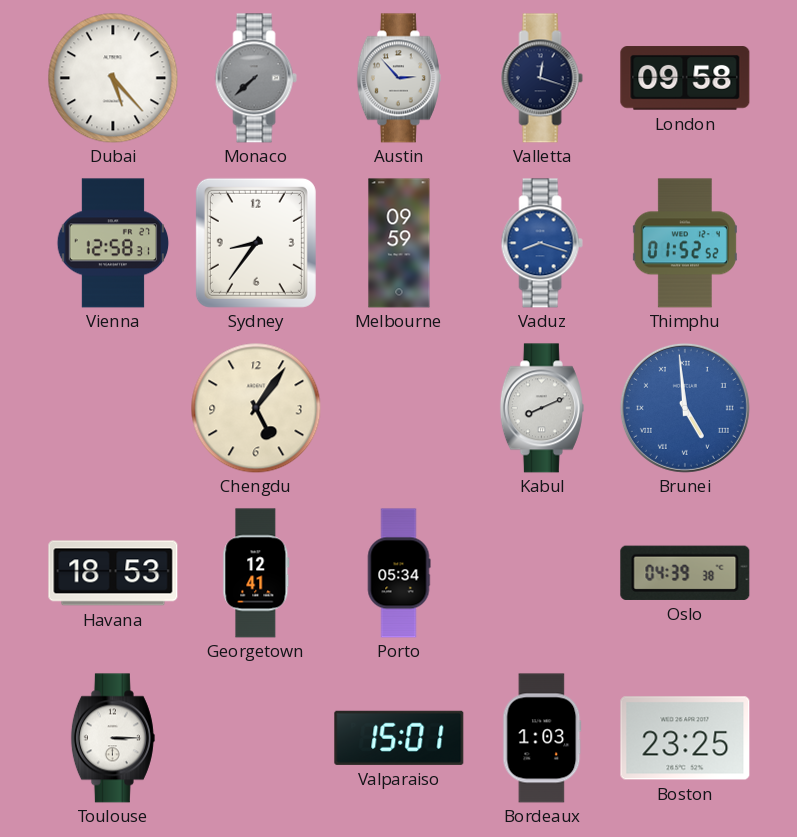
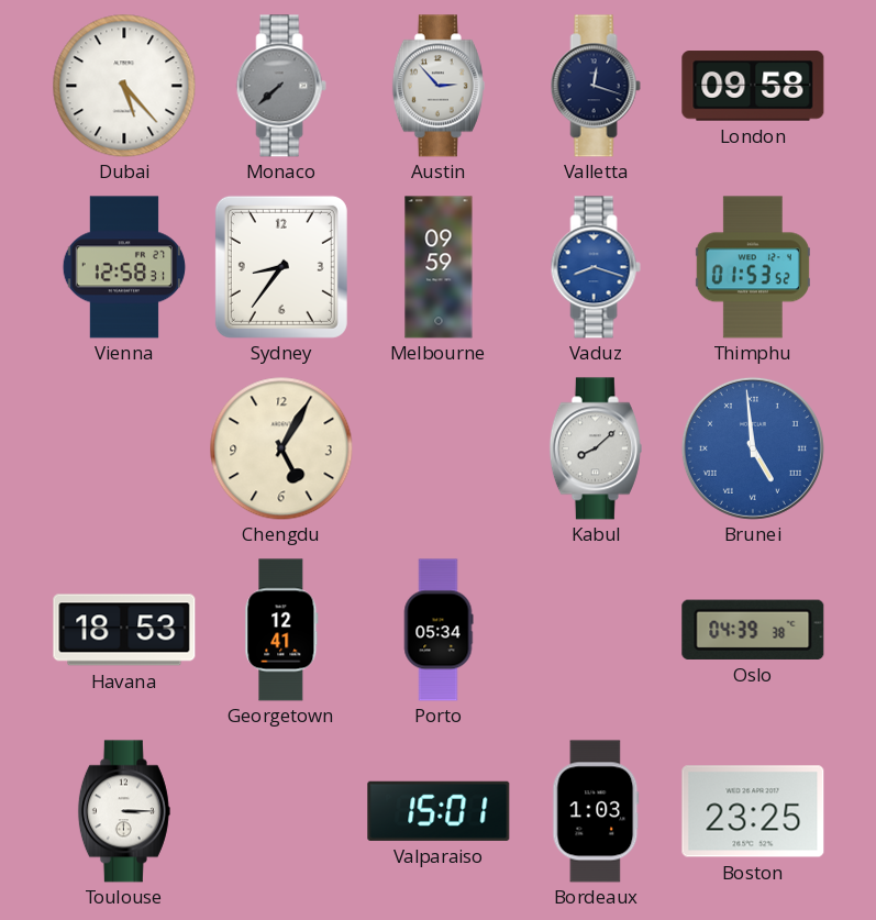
Thimphu: 01:52 -> 01:53 (753, 267)
Chengdu: 5:06 -> 5:05 (281, 448)
Kabul: 8:11 -> 8:08 (596, 448)
